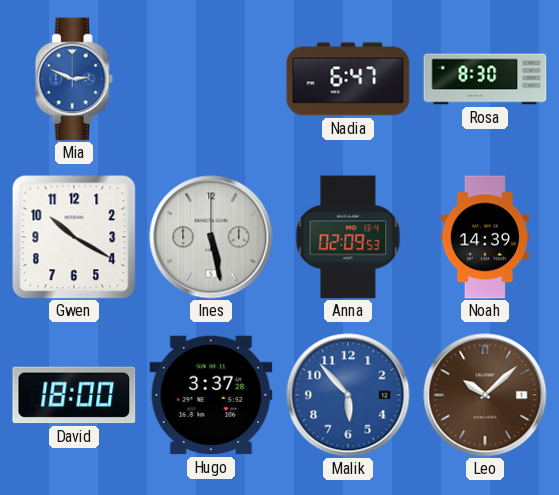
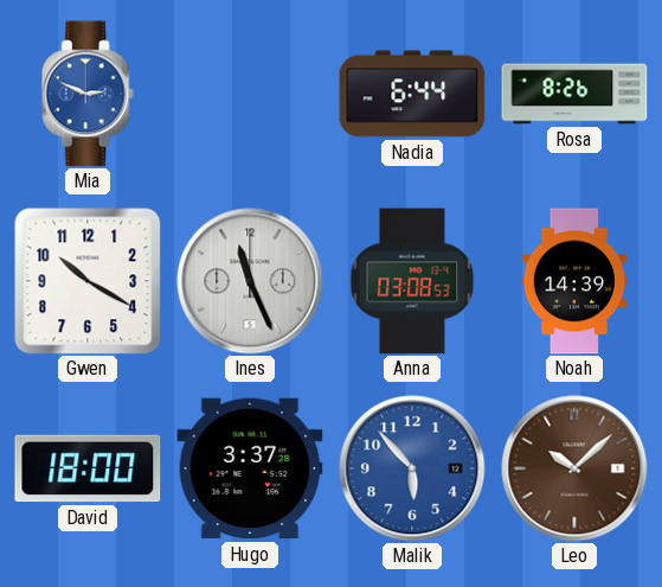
Nadia: 6:47 -> 6:44 (412, 94)
Rosa: 8:30 -> 8:26 (574, 94)
Ines: 5:28 -> 11:26 (250, 281)
Anna: 02:09 -> 03:08 (412, 281)
